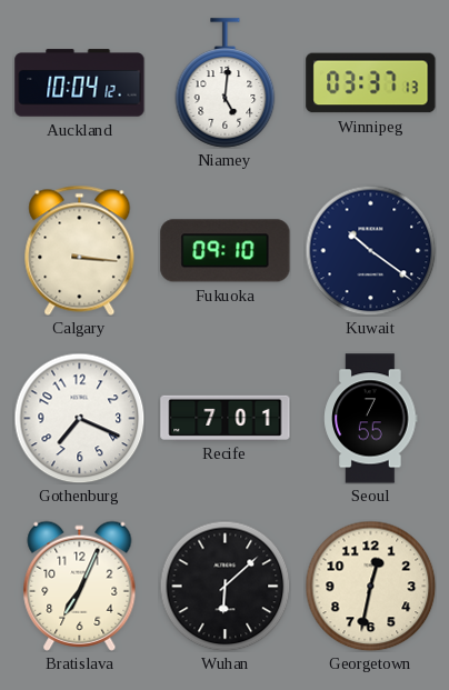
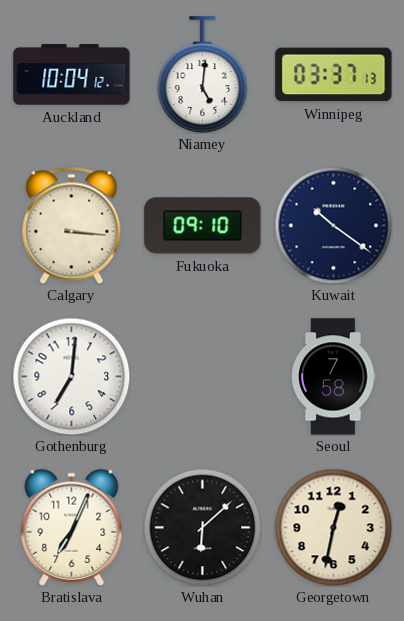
Gothenburg: 7:19 -> 7:01 (71, 376)
Recife: 7:01 -> none (226, 418)
Seoul: 7:55 -> 7:58 (334, 377)
